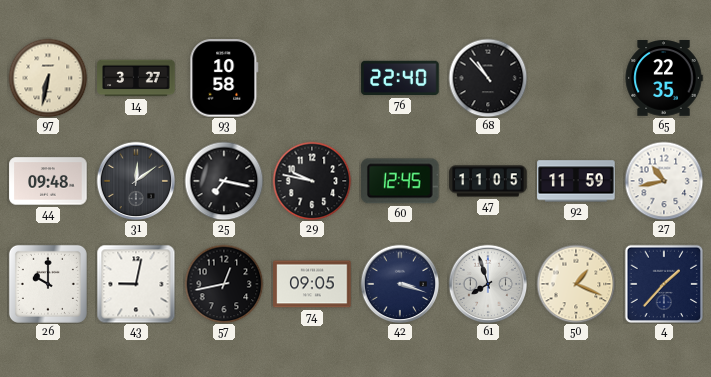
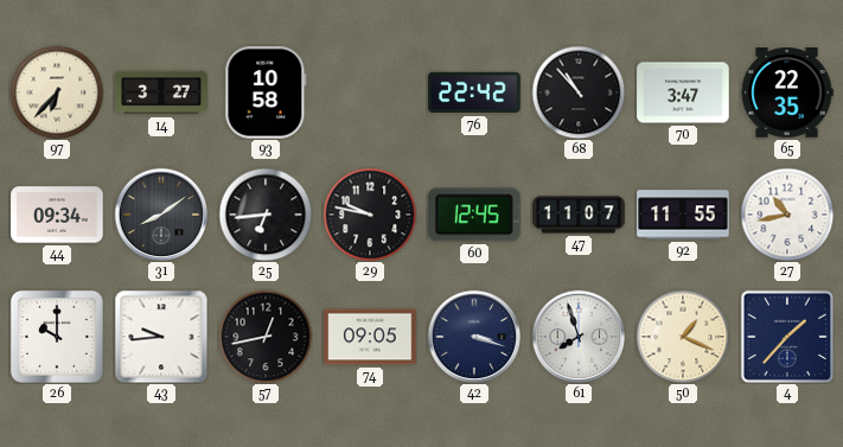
97: 6:32 -> 6:37 (57, 92)
76: 22:40 -> 22:42 (474, 92)
70: none -> 3:47 (683, 92)
44: 09:48 -> 09:34 (57, 215)
31: 12:09 -> 8:09 (161, 215)
25: 7:17 -> 6:44 (266, 215)
47: 11:05 -> 11:07 (579, 215)
92: 11:59 -> 11:55 (683, 215)
43: 9:02 -> 9:44 (161, 337)
